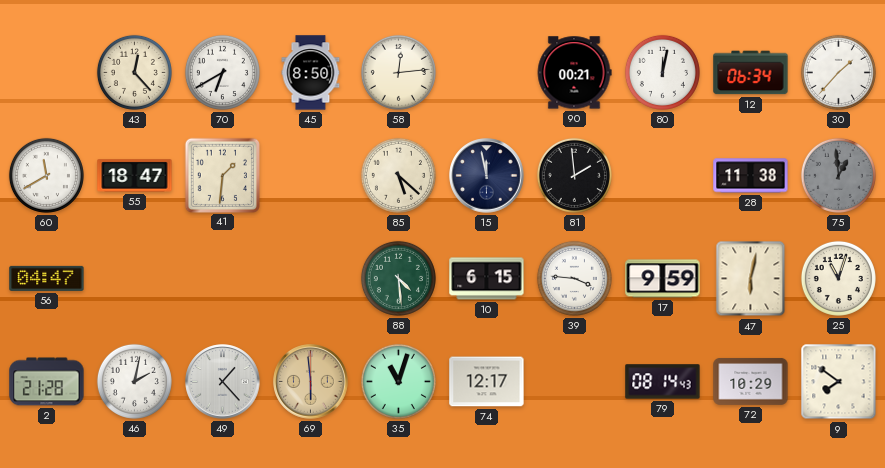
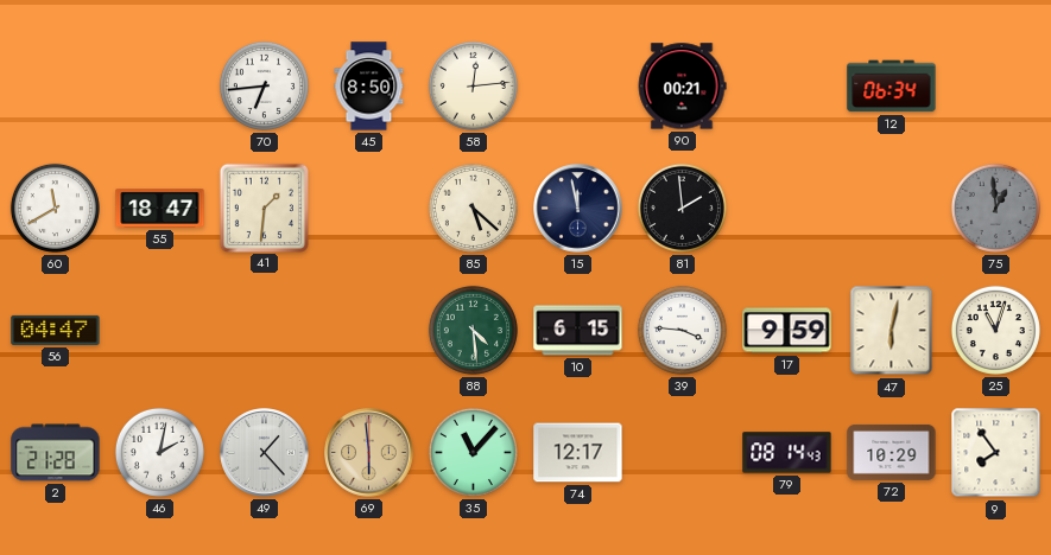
43: 12:23 -> none (134, 72)
70: 6:40 -> 6:44 (264, 85)
80: 12:02 -> none (662, 72)
30: 1:37 -> none (838, 72)
28: 11:38 -> none (751, 176)
35: 11:03 -> 11:07 (473, 452)
9: 7:51 -> 7:54 (996, 453)
